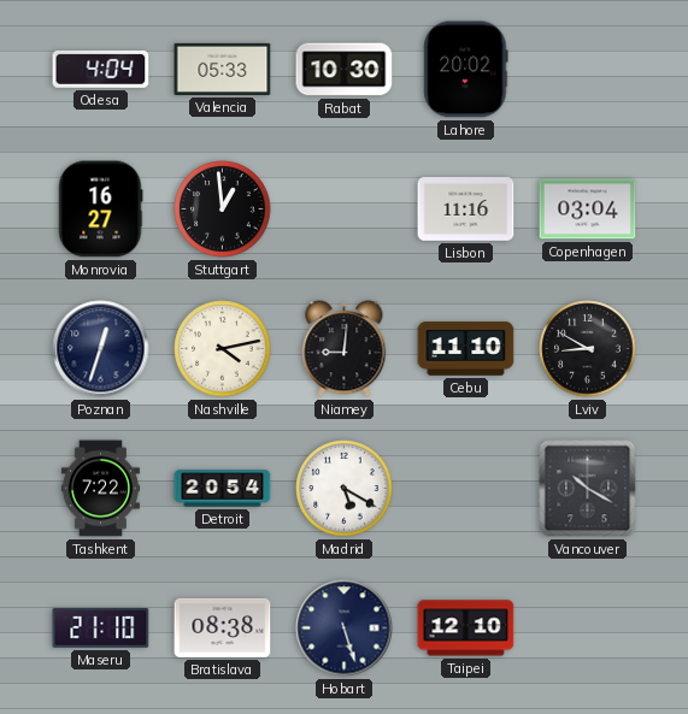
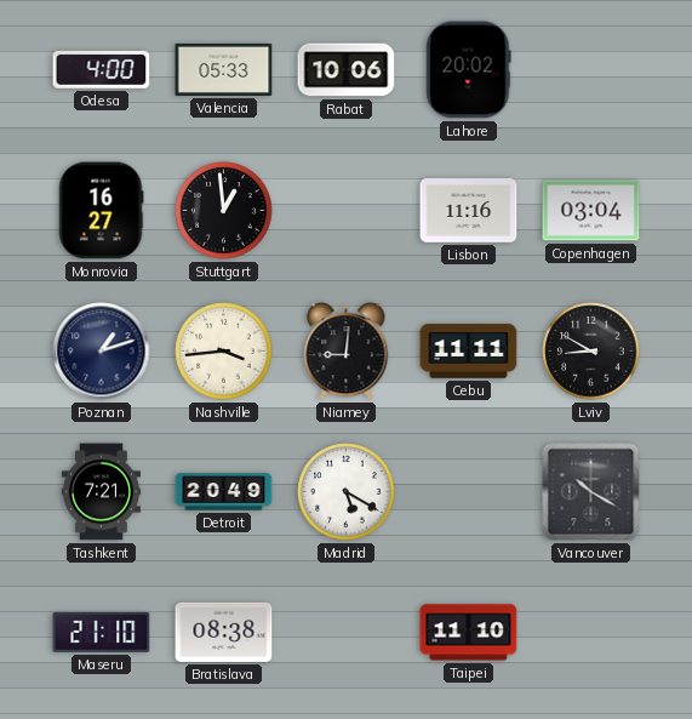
Odesa: 4:04 -> 4:00 (102, 69)
Rabat: 10:30 -> 10:06 (347, 70)
Poznan: 12:33 -> 1:12 (102, 352)
Nashville: 4:13 -> 3:44 (224, 352)
Cebu: 11:10 -> 11:11 (469, 352)
Tashkent: 7:22 -> 7:21 (101, 492)
Detroit: 20:54 -> 20:49 (224, 492)
Hobart: 5:27 -> none (345, 629)
Taipei: 12:10 -> 11:10 (469, 633)
